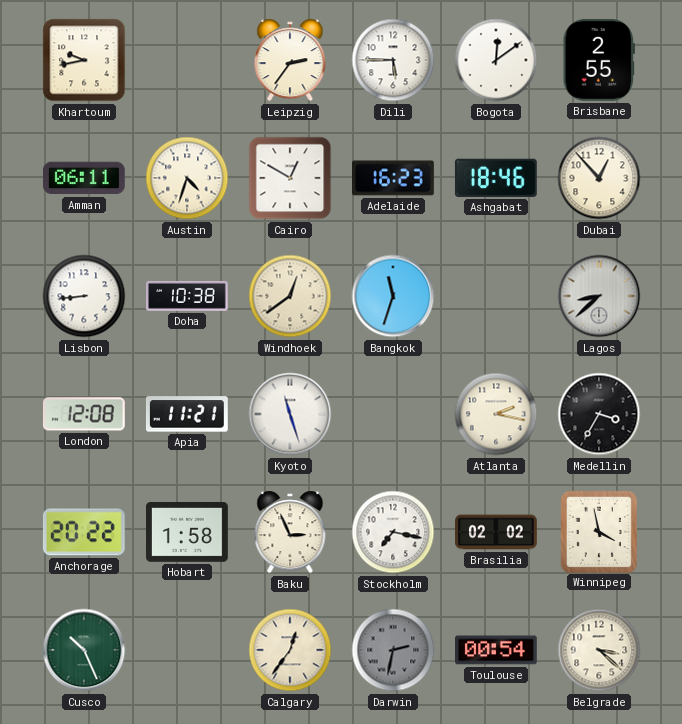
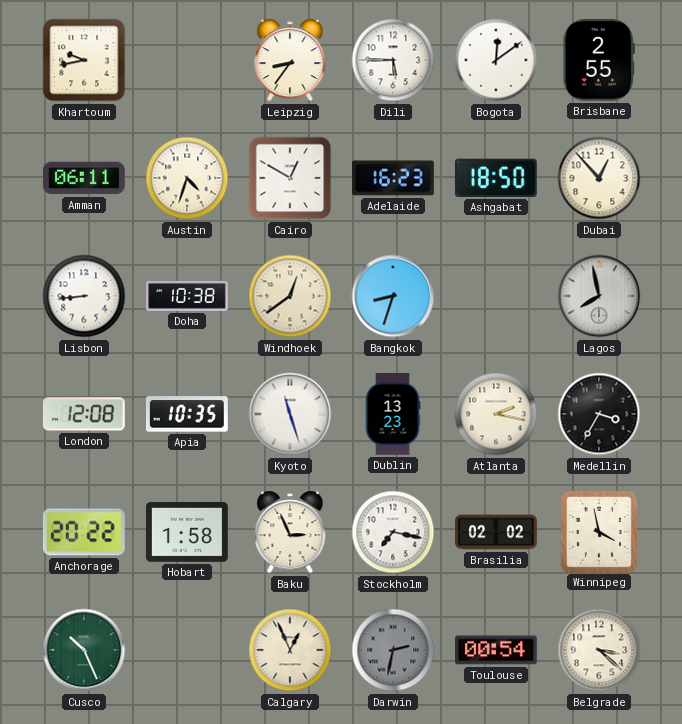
Leipzig: 2:36 -> 8:36 (290, 60)
Ashgabat: 18:46 -> 18:50 (496, 178)
Bangkok: 11:33 -> 8:33 (393, 296)
Lagos: 8:38 -> 7:58 (599, 296)
Apia: 11:21 -> 10:35 (187, 414)
Dublin: none -> 13:23 (393, 414)
Calgary: 12:36 -> 12:56 (290, 650)
